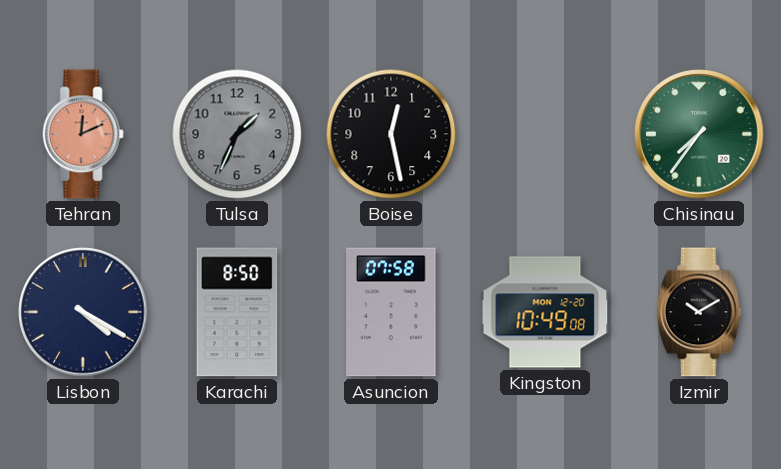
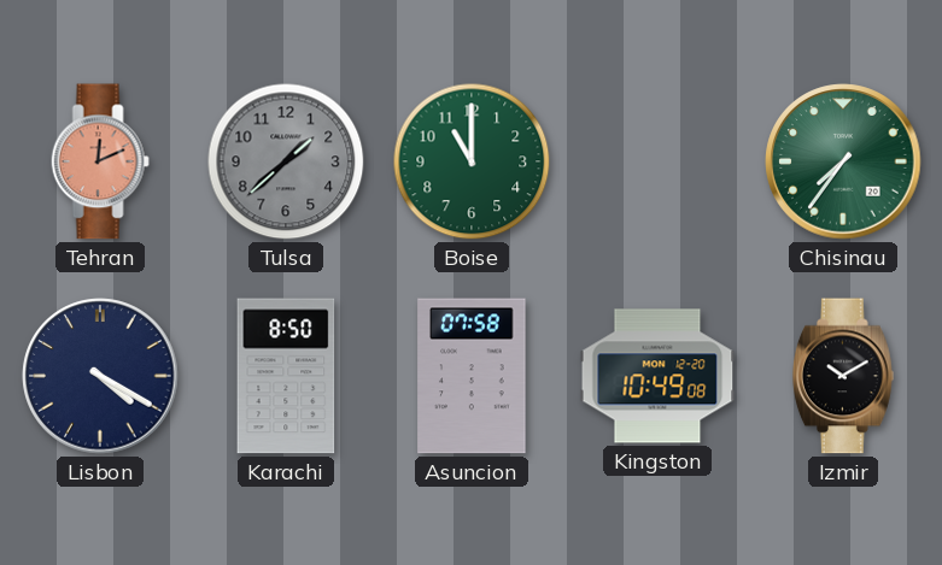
Tulsa: 1:34 -> 1:38 (286, 161)
Boise: 12:28 -> 11:00 (472, 161)
Boise dial: black -> green (472, 161)
